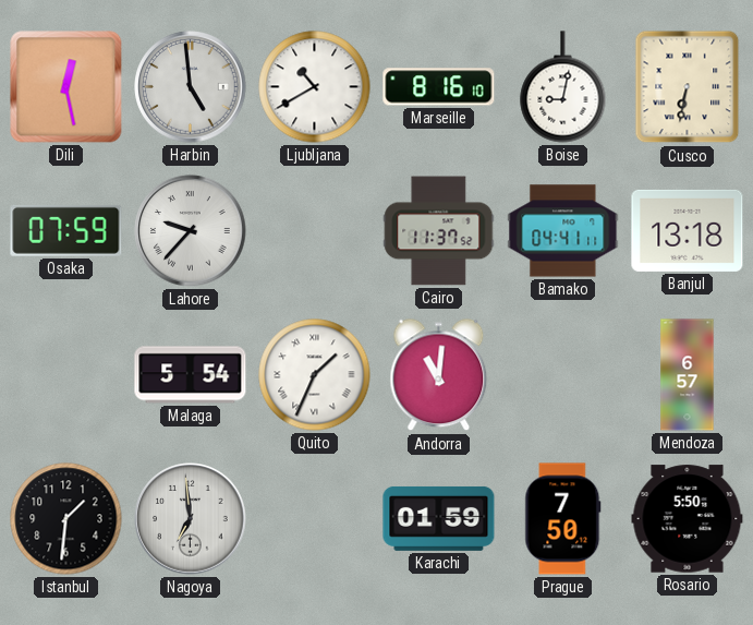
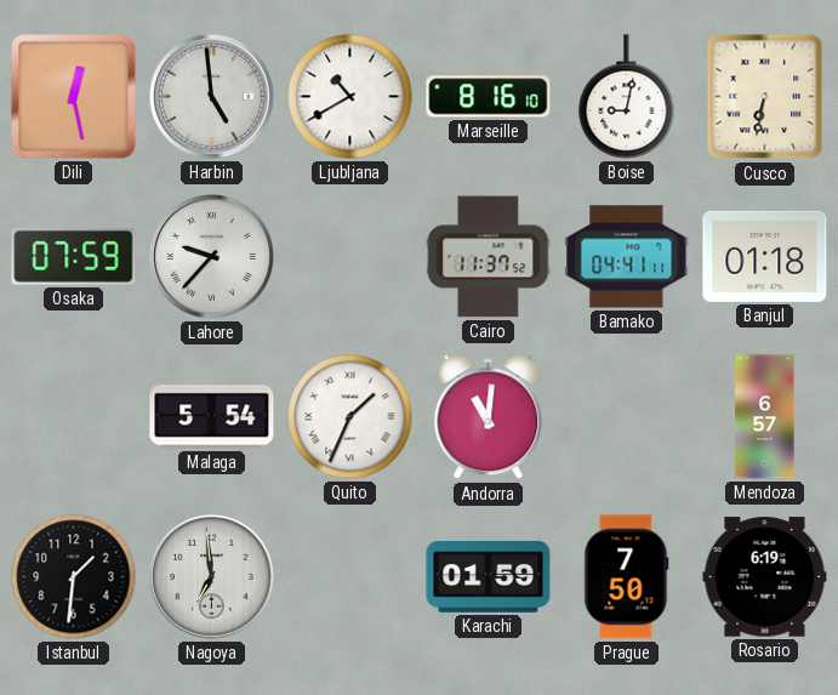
Banjul: 13:18 -> 01:18 (765, 256)
Rosario: 5:50 -> 6:19 (765, 577)
